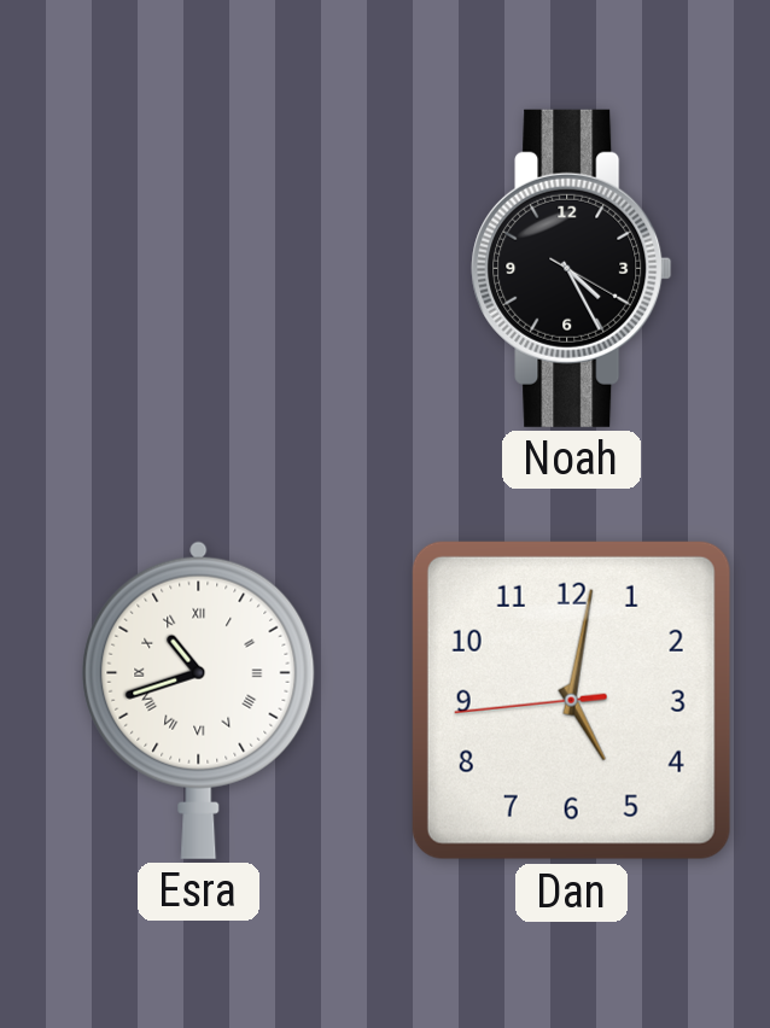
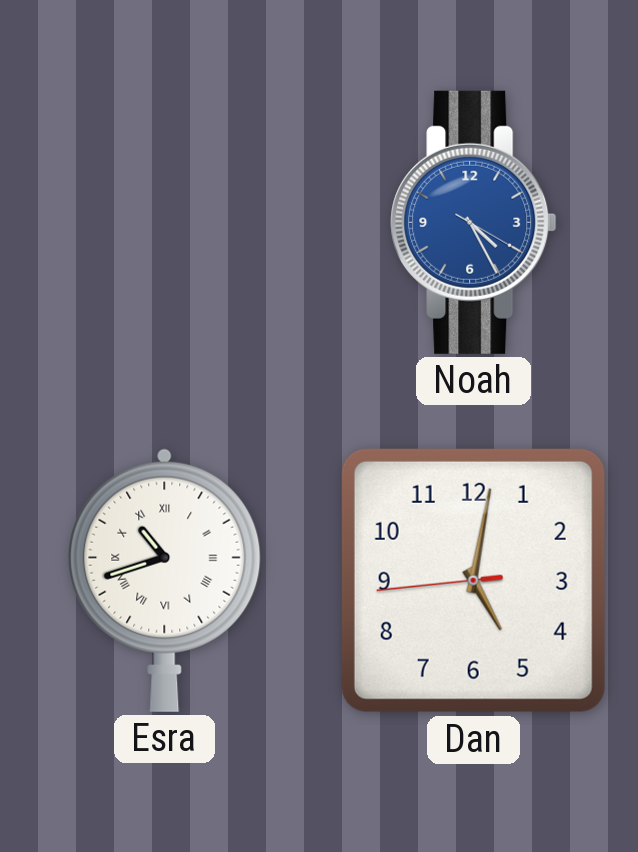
Noah dial: black -> blue (474, 222)
